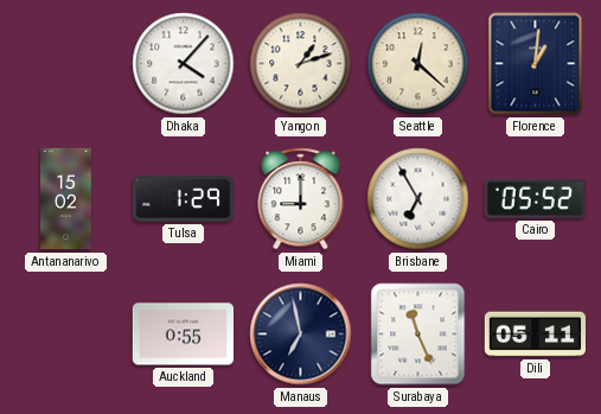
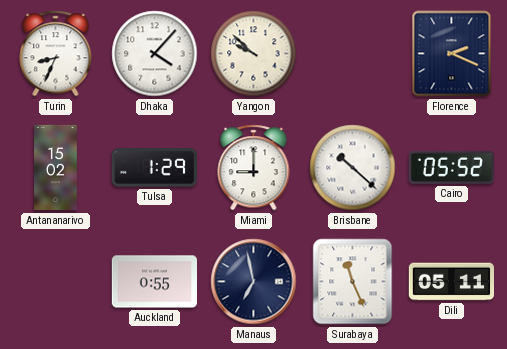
Turin: none -> 8:34 (56, 54)
Yangon: 1:12 -> 9:52 (254, 54)
Seattle: 12:22 -> none (418, 64)
Florence: 1:01 -> 2:19 (452, 54)
Brisbane: 6:55 -> 10:22 (353, 168)
